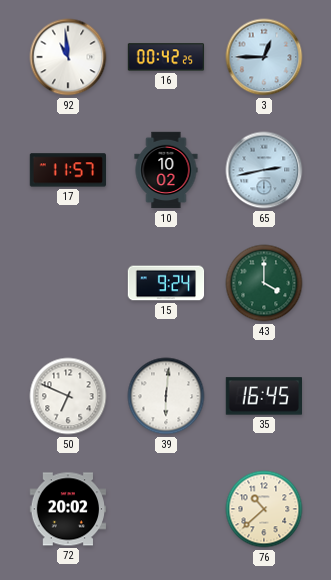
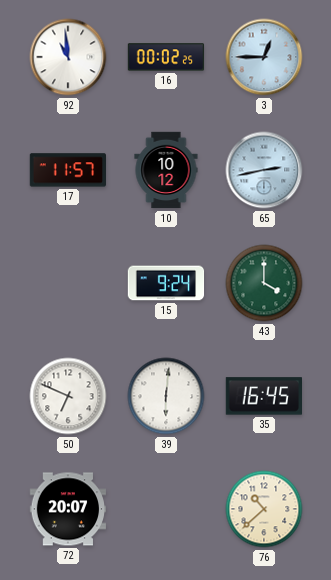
16: 00:42 -> 00:02 (166, 57)
10: 10:02 -> 10:12 (166, 170)
72: 20:02 -> 20:07 (67, 509)
